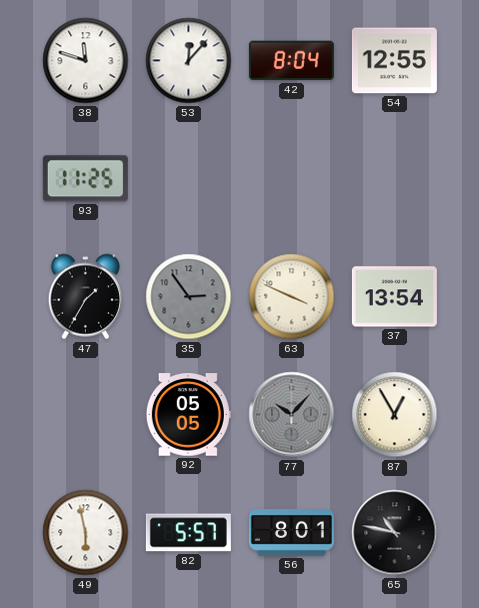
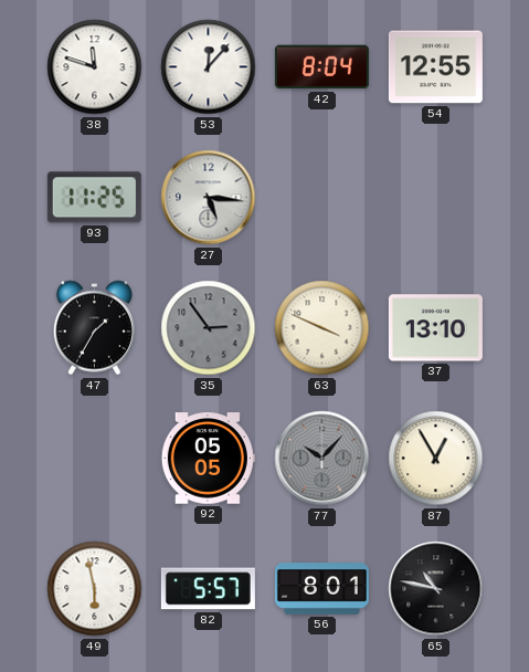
27: none -> 5:16 (209, 198)
37: 13:54 -> 13:10 (435, 328)
